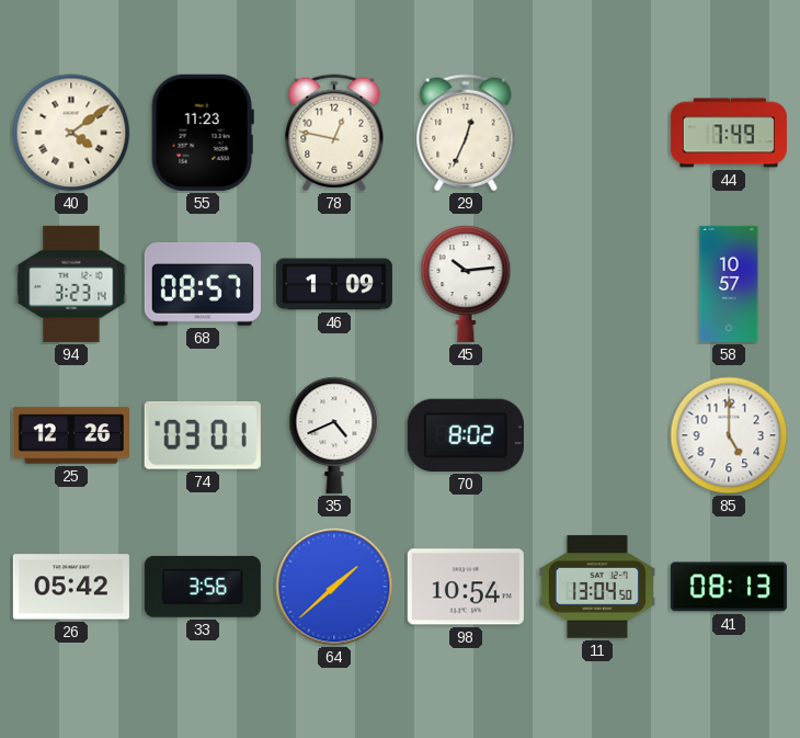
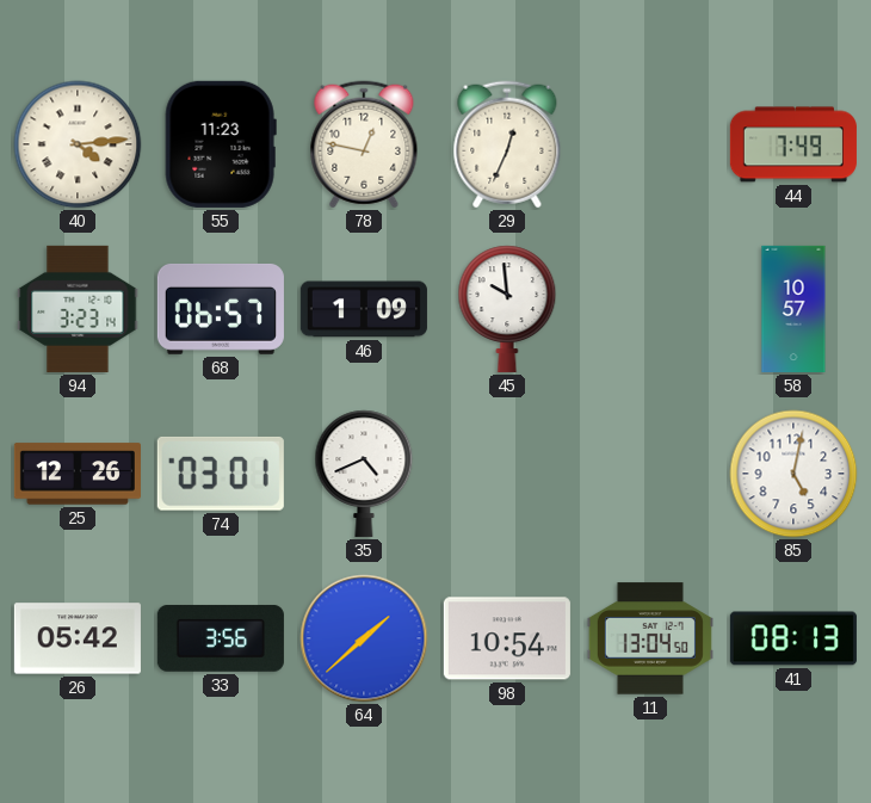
40: 4:09 -> 4:14 (78, 144)
68: 08:57 -> 06:57 (221, 309)
45: 10:14 -> 9:59 (507, 309)
70: 8:02 -> none (466, 435)
85: 5:00 -> 5:02 (793, 474)
